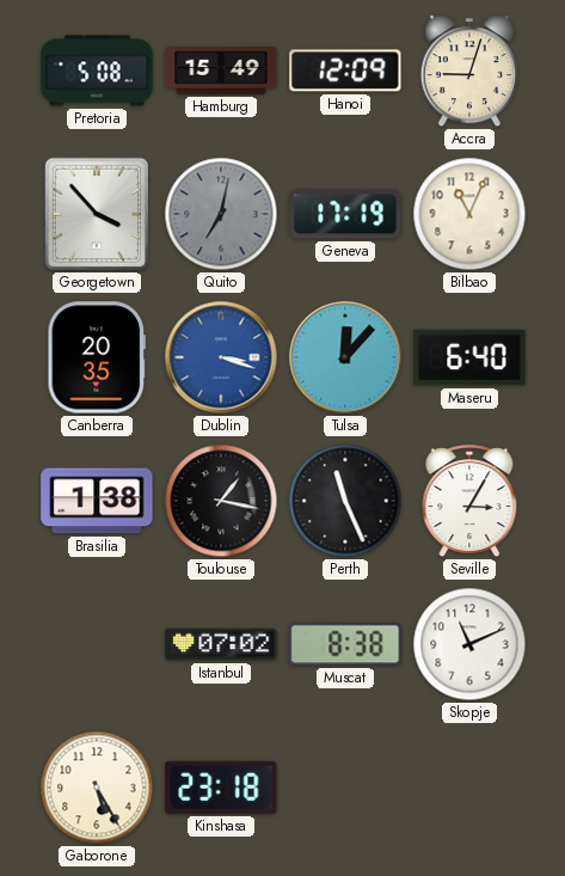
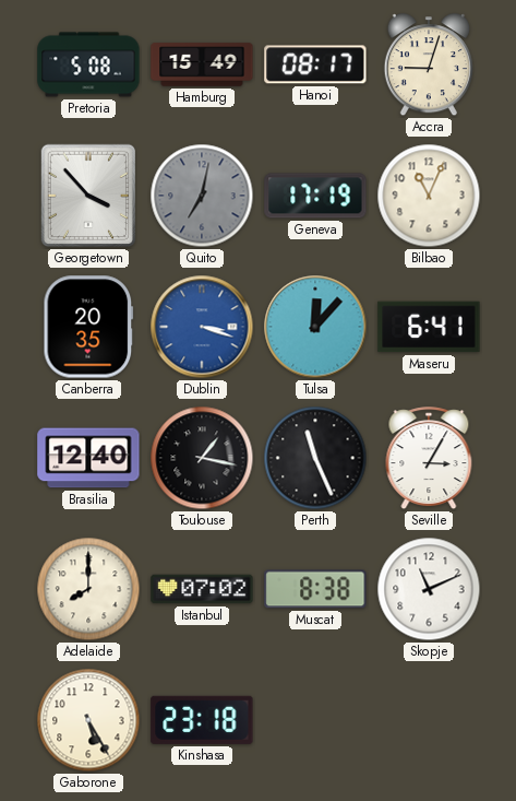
Hanoi: 12:09 -> 08:17 (315, 64)
Maseru: 6:40 -> 6:41 (429, 327)
Brasilia: 1:38 -> 12:40 (88, 458)
Adelaide: none -> 8:00 (88, 589)
